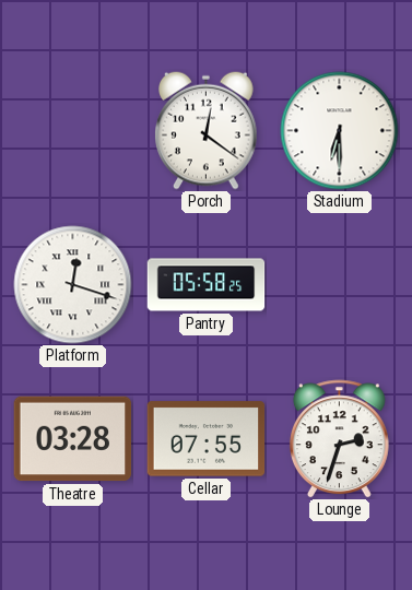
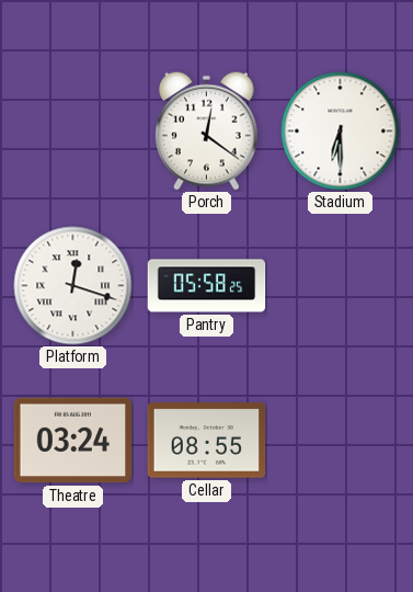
Theatre: 03:28 -> 03:24 (73, 441)
Cellar: 07:55 -> 08:55 (207, 441)
Lounge: 2:33 -> none (339, 439)
